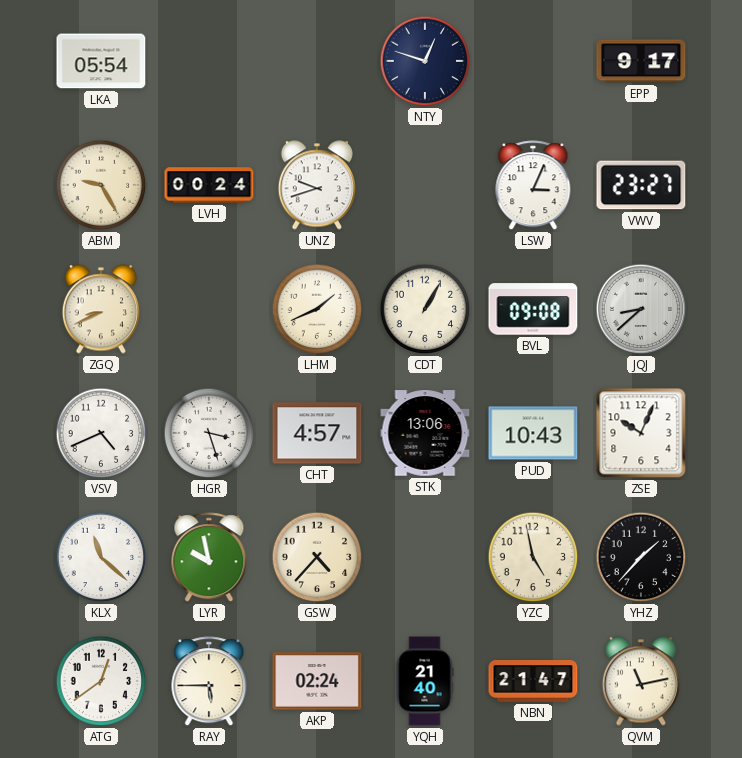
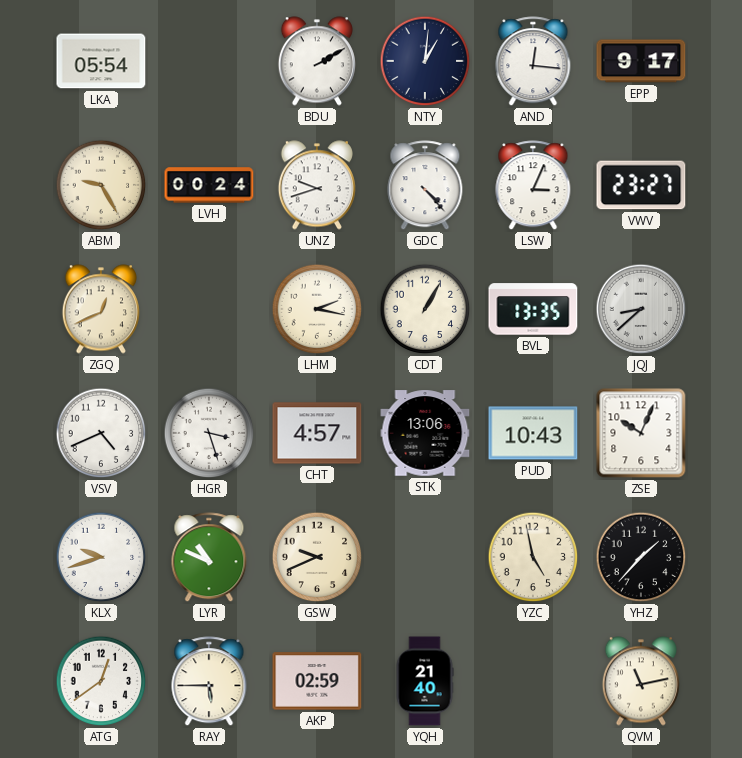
BDU: none -> 2:10 (317, 61)
NTY: 12:48 -> 1:01 (425, 61)
AND: none -> 12:16 (533, 62)
GDC: none -> 4:23 (425, 186)
ZGQ: 8:41 -> 12:41 (101, 309)
LHM: 1:41 -> 2:17 (317, 309)
BVL: 09:08 -> 13:35 (533, 309)
KLX: 11:22 -> 9:42 (101, 557)
LYR: 9:58 -> 10:49 (209, 558)
GSW: 4:37 -> 9:41 (317, 557)
AKP: 02:24 -> 02:59 (317, 681)
NBN: 21:47 -> none (533, 681)
